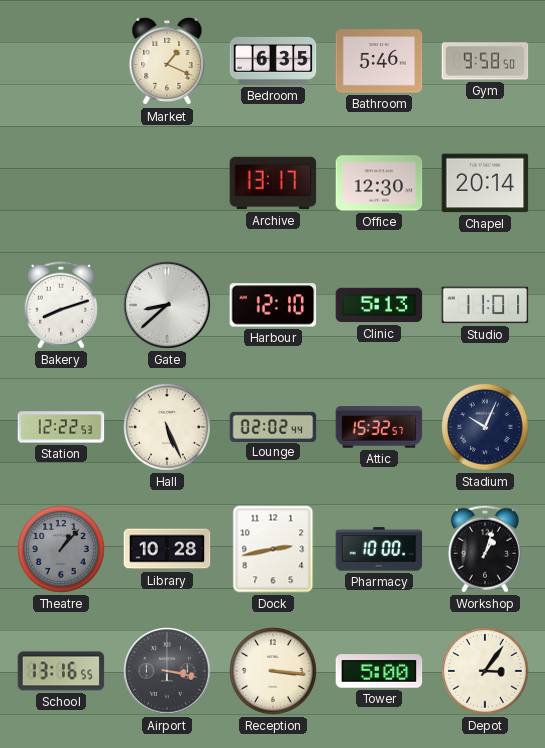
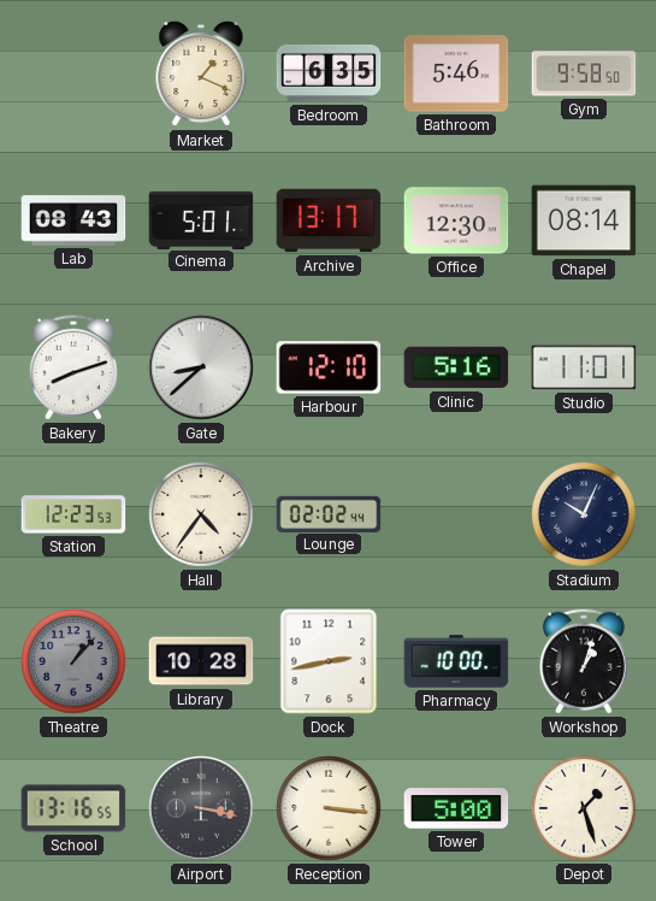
Lab: none -> 08:43 (73, 220)
Cinema: none -> 5:01 (201, 219)
Chapel: 20:14 -> 08:14 (584, 220)
Clinic: 5:13 -> 5:16 (456, 367)
Station: 12:22 -> 12:23 (73, 514)
Hall: 5:26 -> 4:36 (201, 514)
Attic: 15:32 -> none (379, 427)
Depot: 3:06 -> 1:27 (584, 808)
